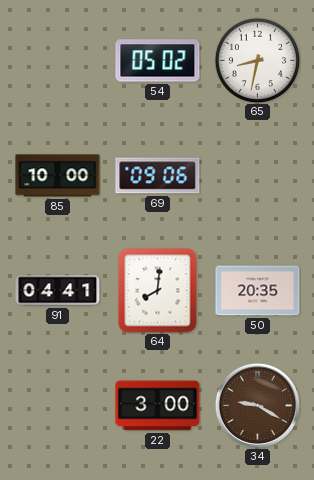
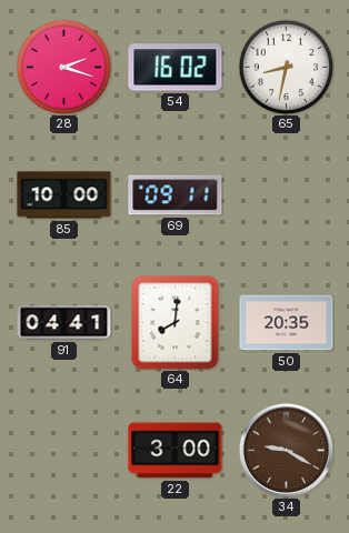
28: none -> 2:18 (63, 67)
54: 05:02 -> 16:02 (176, 68)
69: 09:06 -> 09:11 (176, 195)
